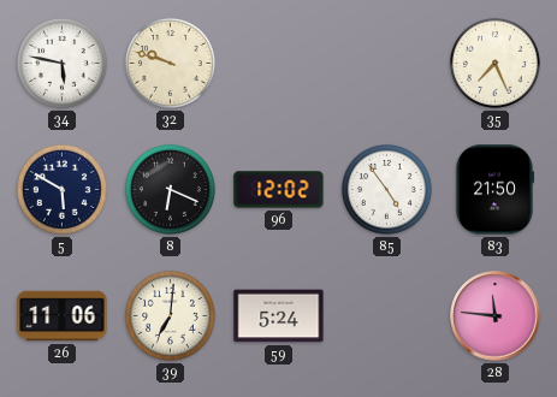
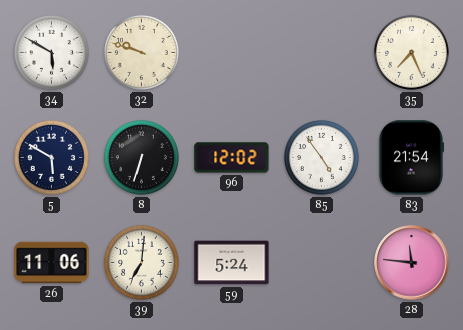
34: 5:47 -> 5:50 (51, 52)
8: 6:19 -> 6:33 (141, 157)
83: 21:50 -> 21:54 (410, 158)
